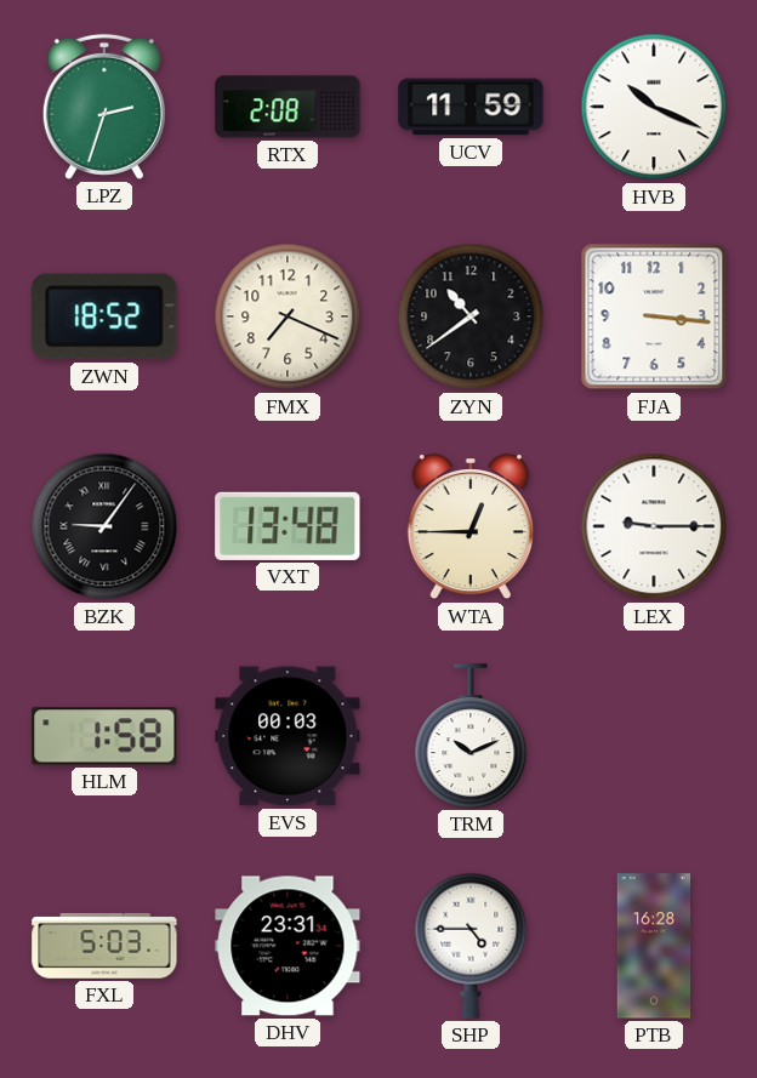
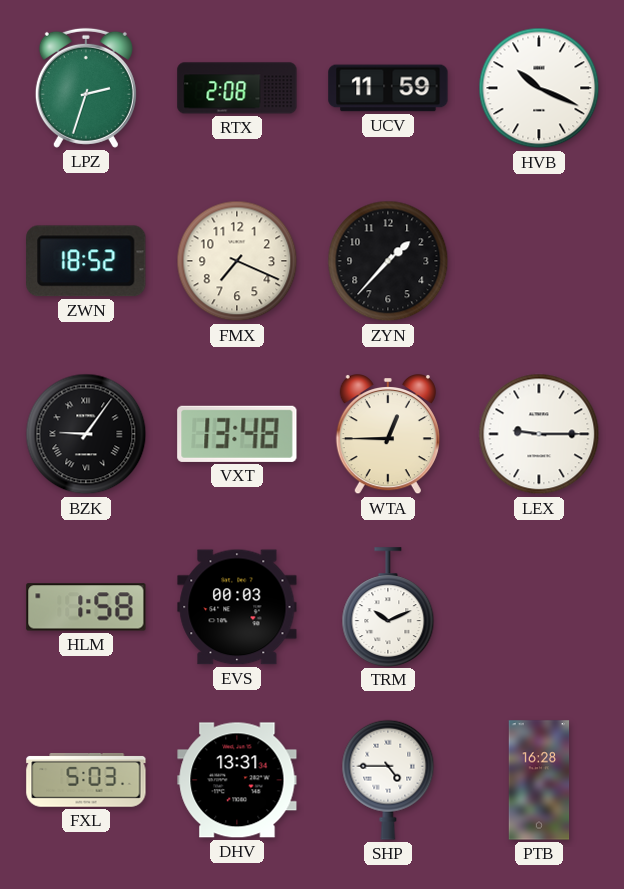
ZYN: 10:39 -> 1:37 (388, 261)
FJA: 3:16 -> none (654, 316)
DHV: 23:31 -> 13:31 (237, 780)
